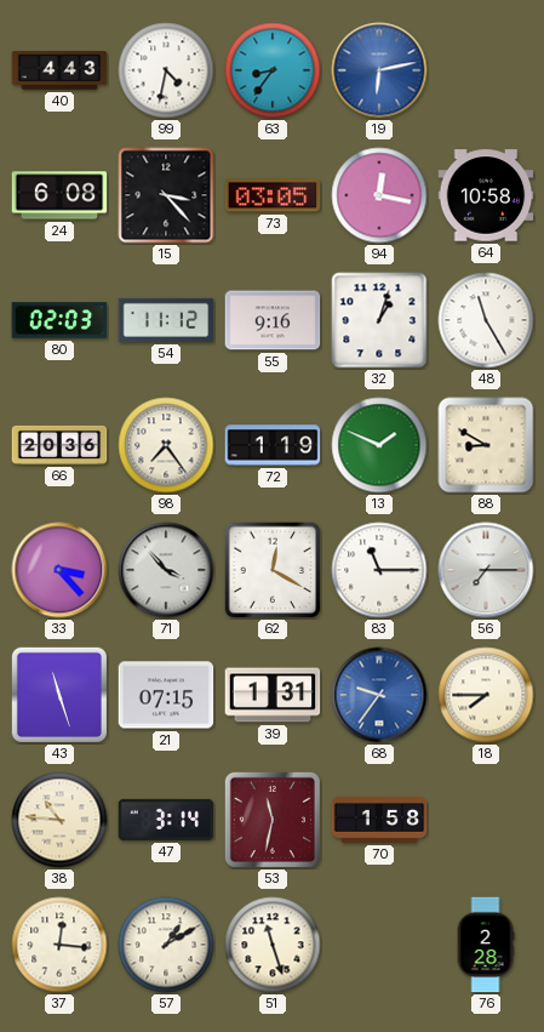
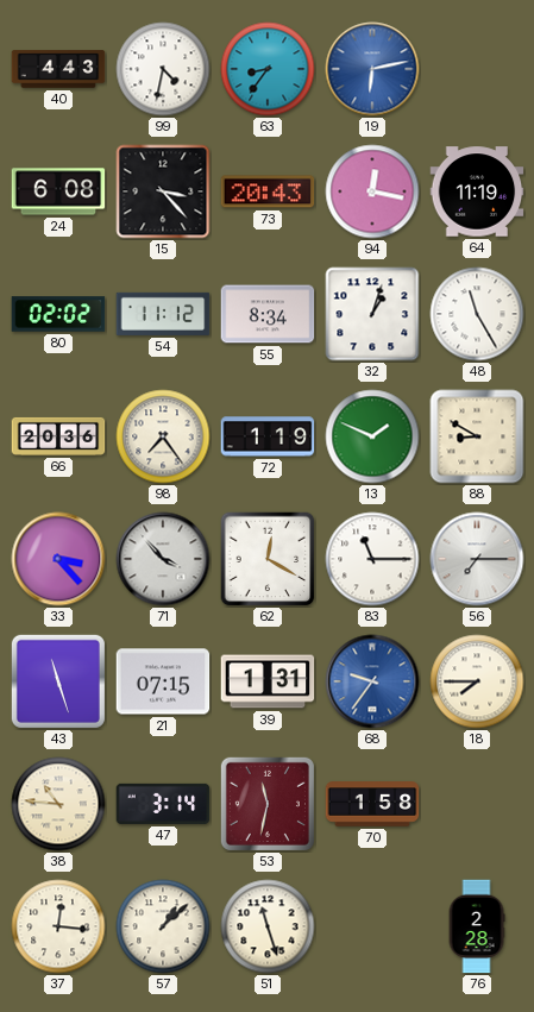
73: 03:05 -> 20:43 (268, 191)
64: 10:58 -> 11:19 (477, 191)
80: 02:03 -> 02:02 (58, 314)
55: 9:16 -> 8:34 (268, 314)
57: 1:10 -> 1:08 (163, 926)
